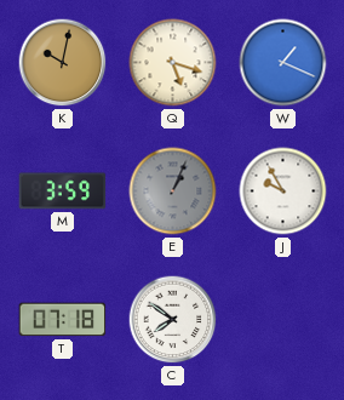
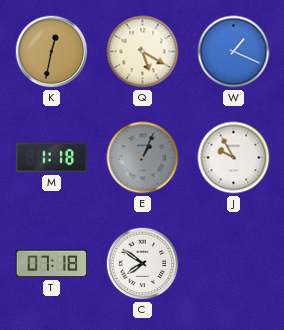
K: 10:02 -> 12:32 (52, 52)
Q: 5:18 -> 5:20 (143, 52)
M: 3:59 -> 1:18 (52, 158)
